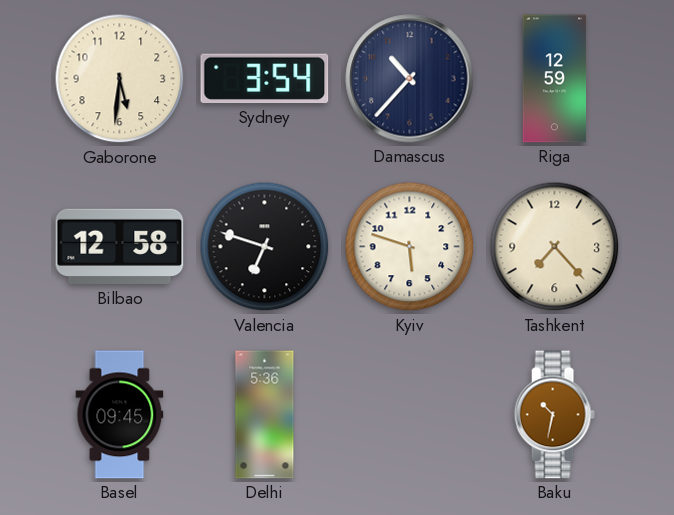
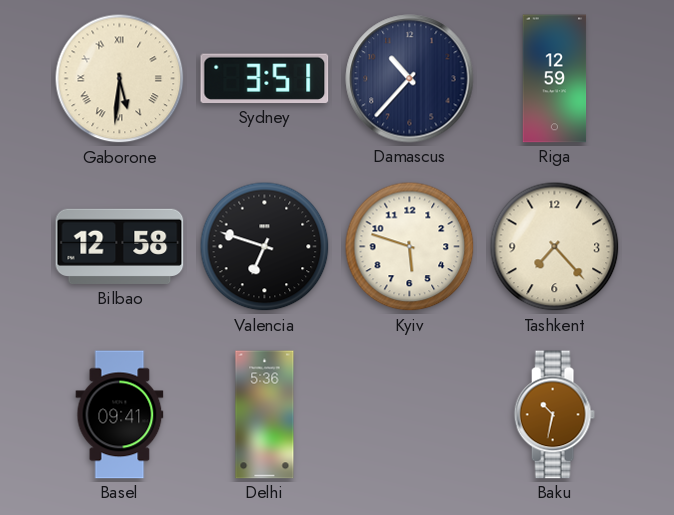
Gaborone numerals: Arabic -> Roman (120, 79)
Sydney: 3:54 -> 3:51 (265, 79)
Basel: 09:45 -> 09:41 (120, 415)
